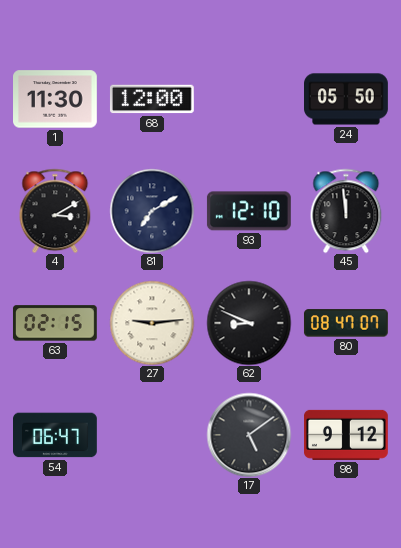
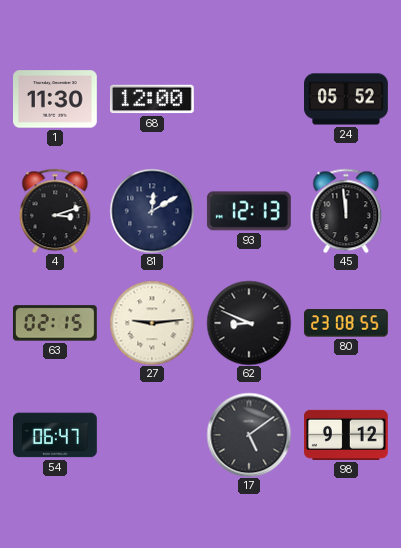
24: 05:50 -> 05:52 (347, 99)
4: 3:10 -> 3:12 (55, 211)
81: 7:10 -> 12:10 (152, 211)
93: 12:10 -> 12:13 (249, 211)
80: 08:47 -> 23:08 (346, 323)
